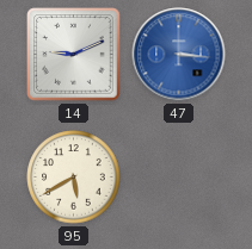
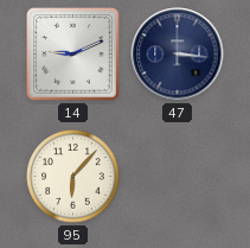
47 dial: blue -> navy (178, 55)
95: 5:40 -> 6:07 (73, 177)
